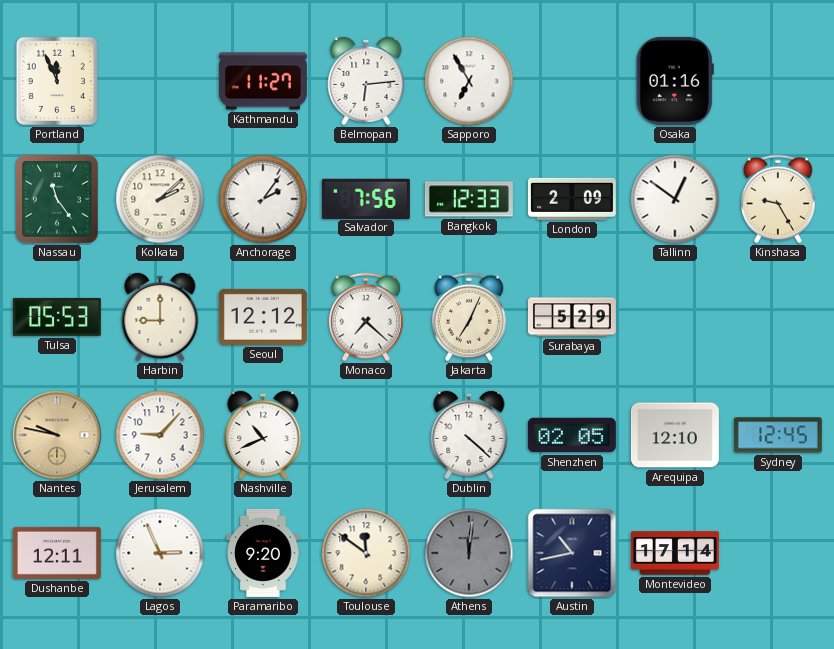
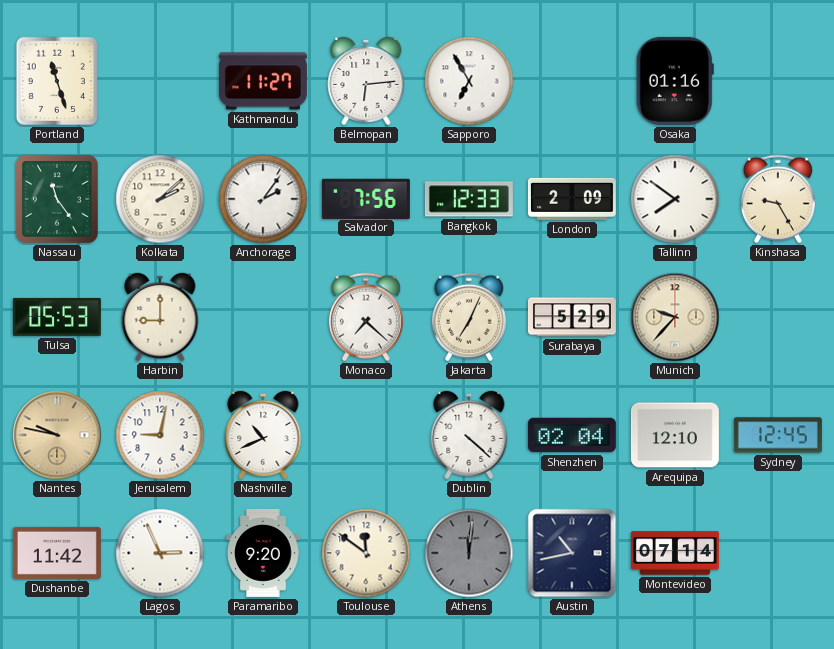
Portland: 11:56 -> 11:27 (57, 81)
Tallinn: 12:51 -> 7:51 (675, 199)
Seoul: 12:12 -> none (263, 317)
Munich: none -> 9:37 (675, 317)
Jerusalem: 9:07 -> 9:02 (160, 435)
Shenzhen: 02:05 -> 02:04 (572, 435)
Dushanbe: 12:11 -> 11:42 (57, 553)
Montevideo: 17:14 -> 07:14 (675, 553)
